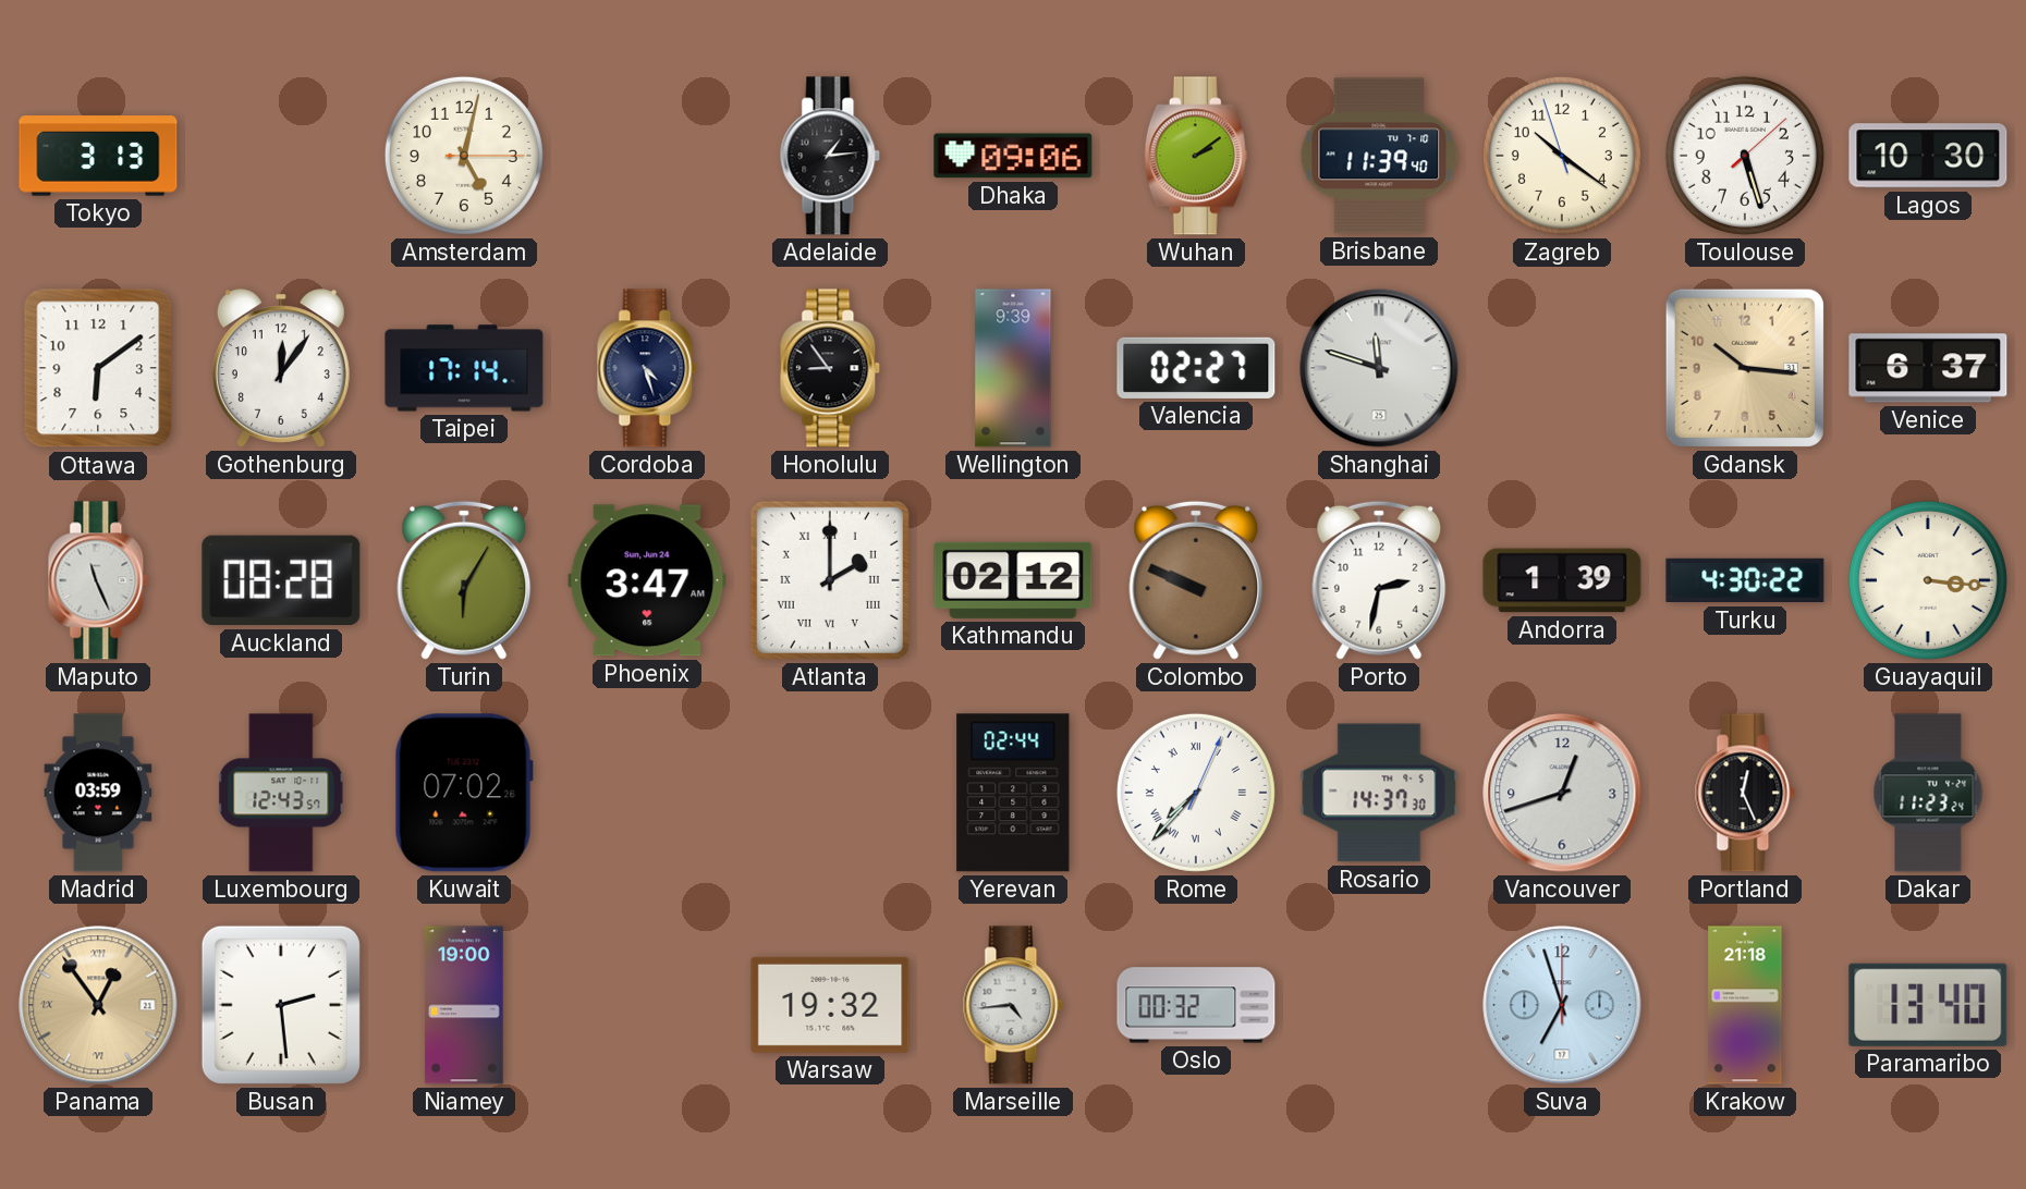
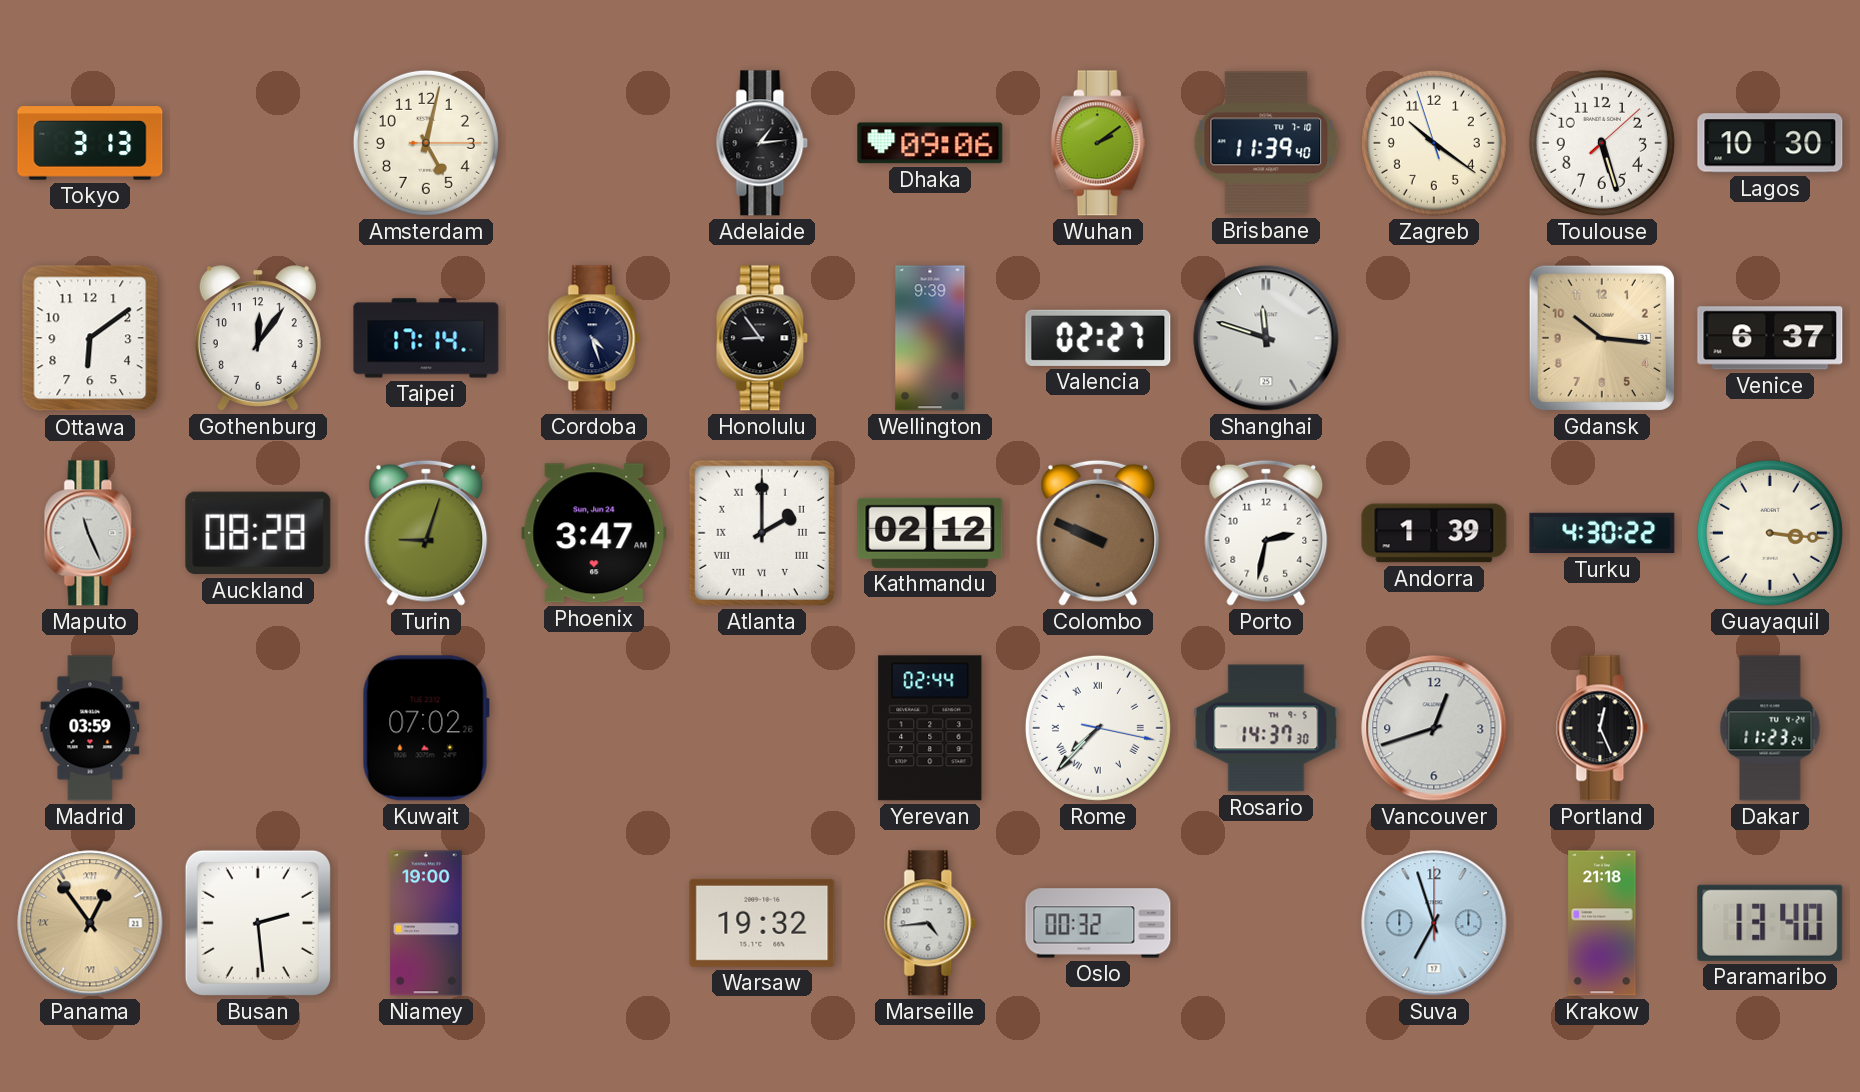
Turin: 6:05 -> 9:03 (426, 533)
Luxembourg: 12:43 -> none (282, 793)
Rome: 7:37:04 -> 7:37:17 (1098, 728)
